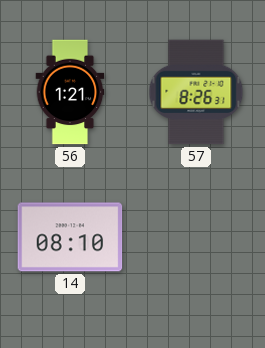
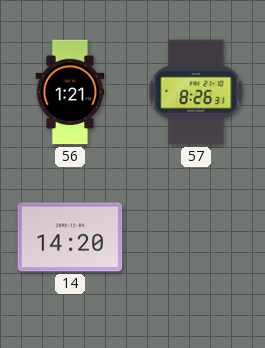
14: 08:10 -> 14:20 (70, 237)
